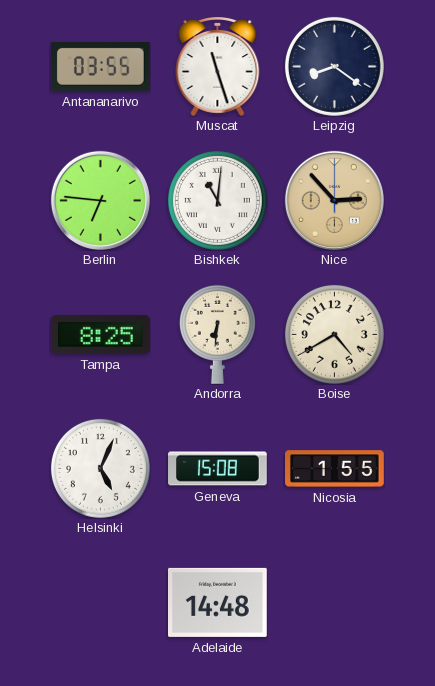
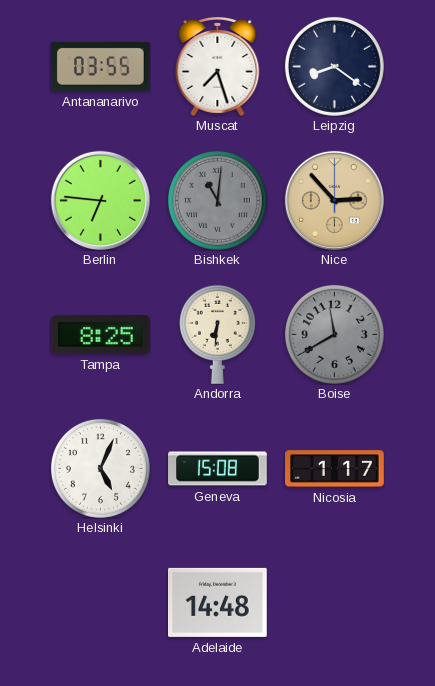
Muscat: 11:27 -> 7:27 (218, 67)
Bishkek dial: white -> grey (217, 200)
Boise: 4:40 -> 11:40 (334, 334)
Boise dial: cream -> grey (334, 334)
Nicosia: 1:55 -> 1:17 (335, 469)
